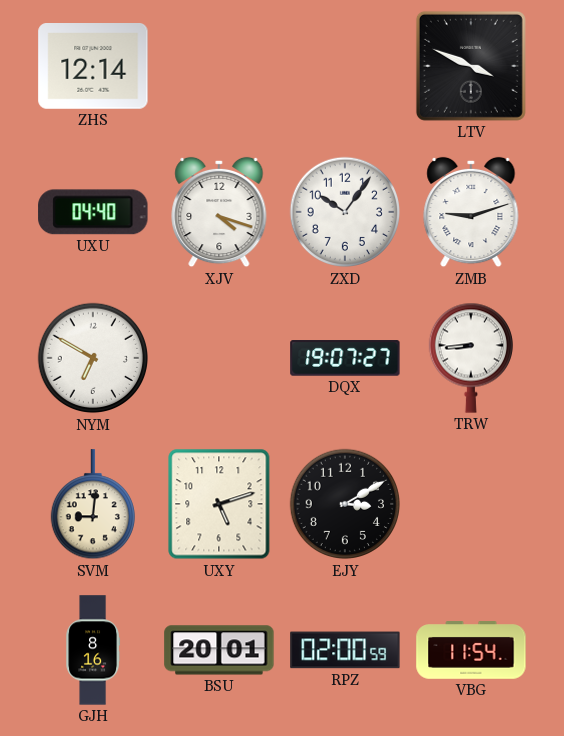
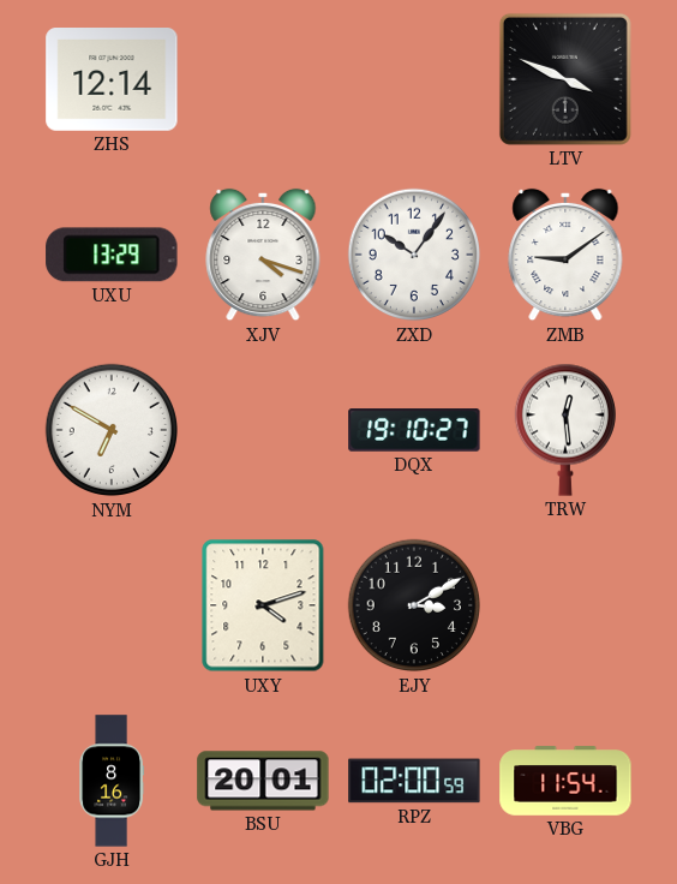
UXU: 04:40 -> 13:29 (112, 255)
ZMB: 9:12 -> 9:09 (565, 255)
DQX: 19:07 -> 19:10 (414, 430)
TRW: 8:44 -> 12:29 (564, 430)
SVM: 9:01 -> none (92, 505)
UXY: 5:12 -> 4:12 (263, 605)
